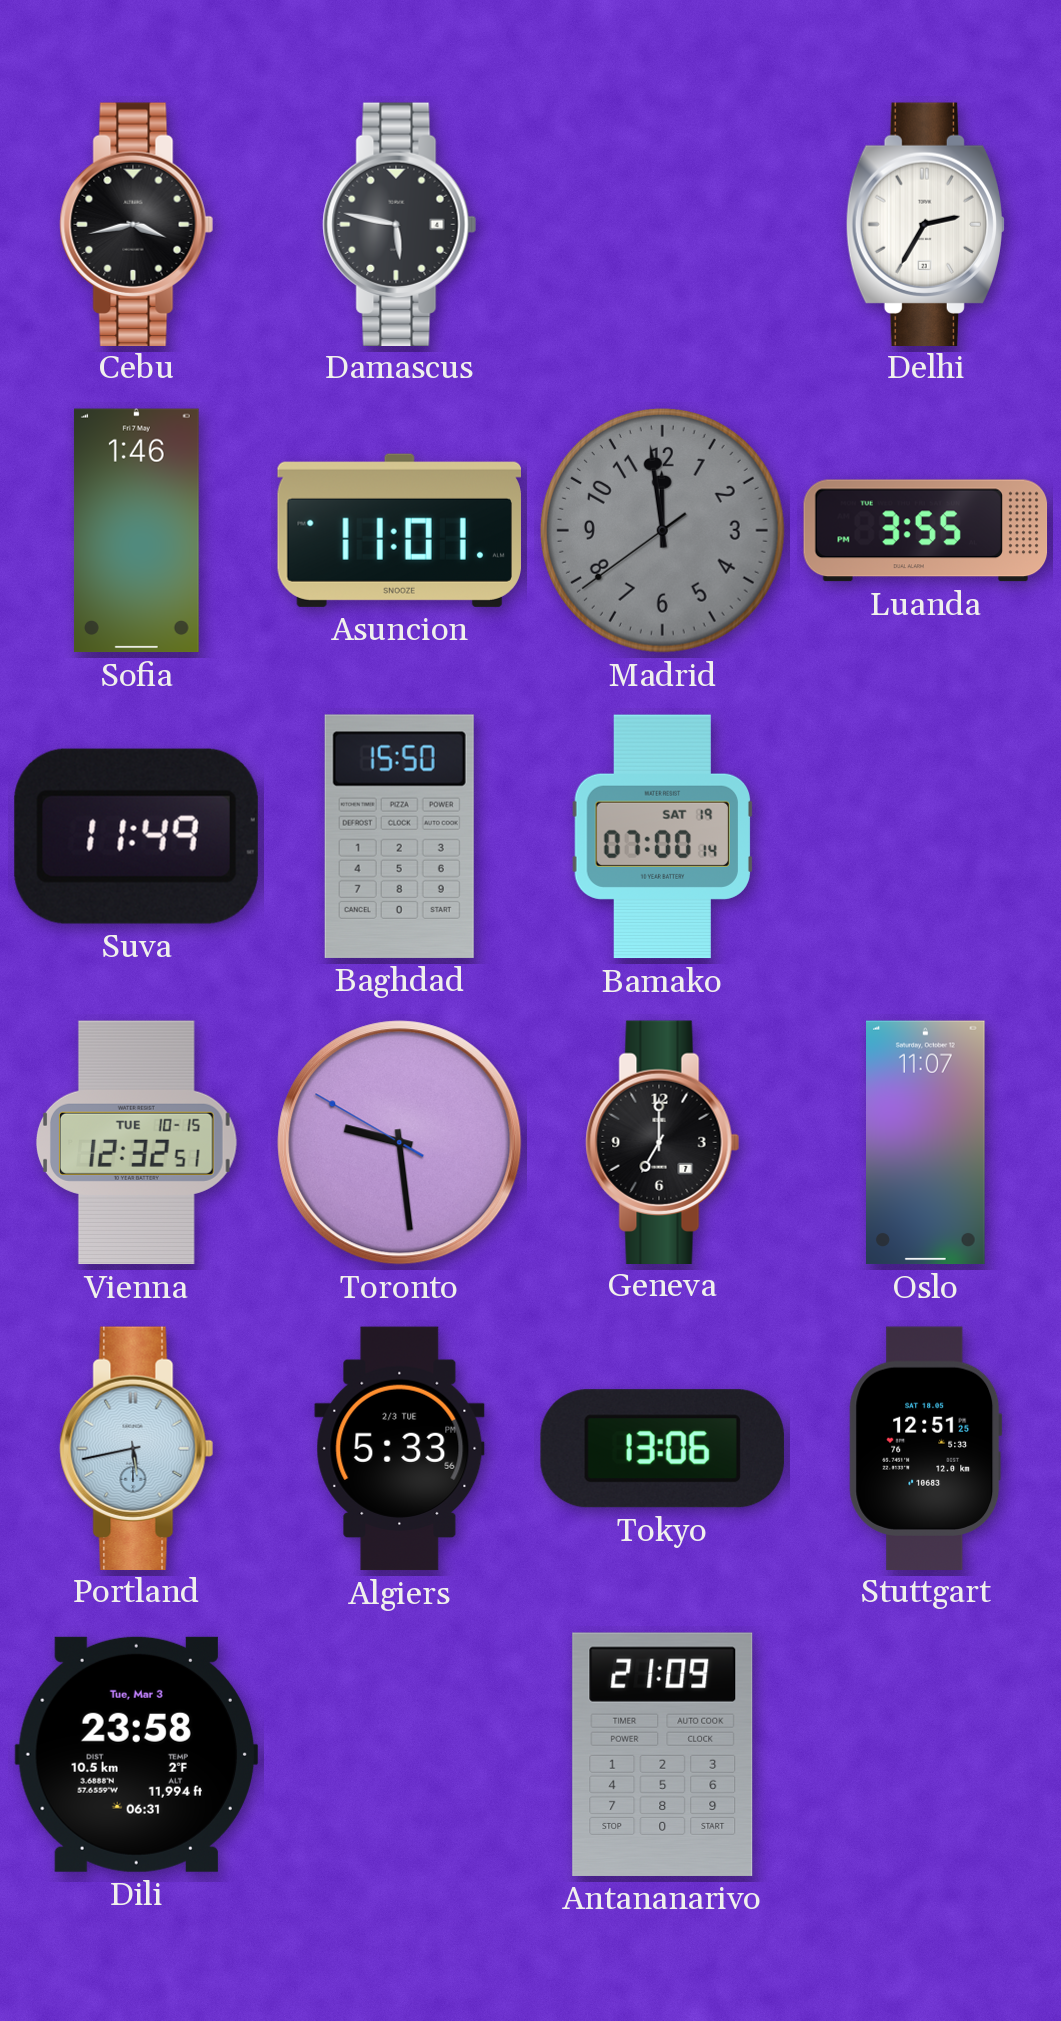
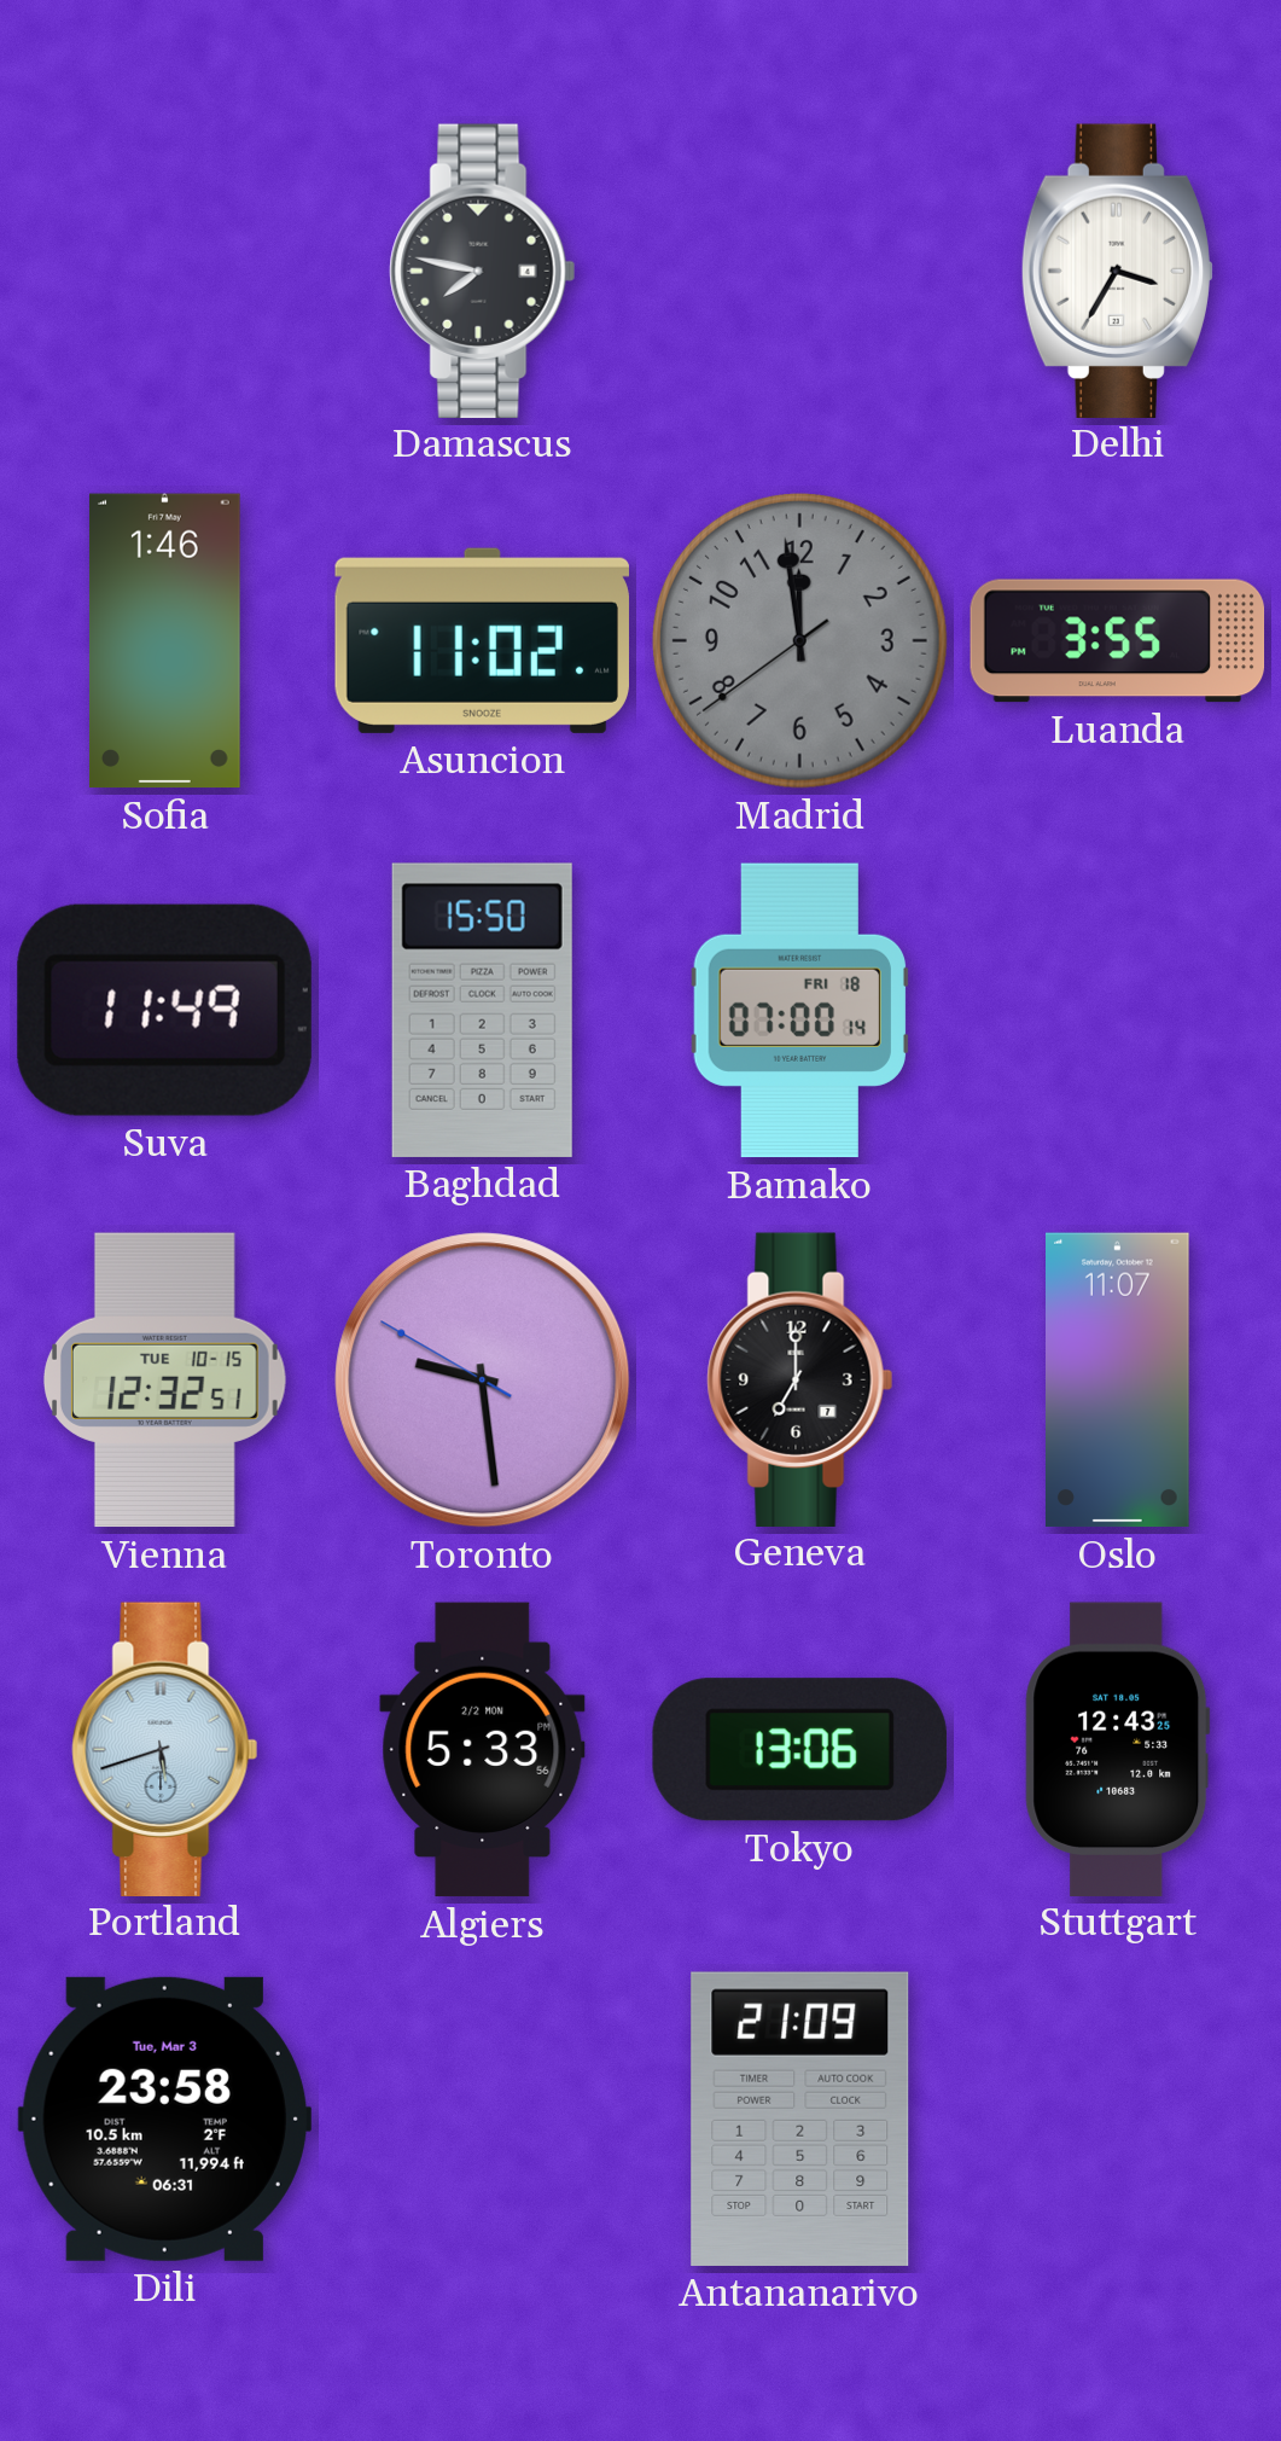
Cebu: 3:43 -> none (137, 224)
Damascus: 5:47 -> 7:47 (483, 271)
Delhi: 2:35 -> 3:35 (1117, 271)
Asuncion: 11:01 -> 11:02 (482, 640)
Bamako date: SAT 19 -> FRI 18 (799, 1011)
Portland: 5:43 -> 5:42 (165, 1749)
Algiers date: 2/3 TUE -> 2/2 MON (483, 1750)
Stuttgart: 12:51 -> 12:43 (1118, 1749)
